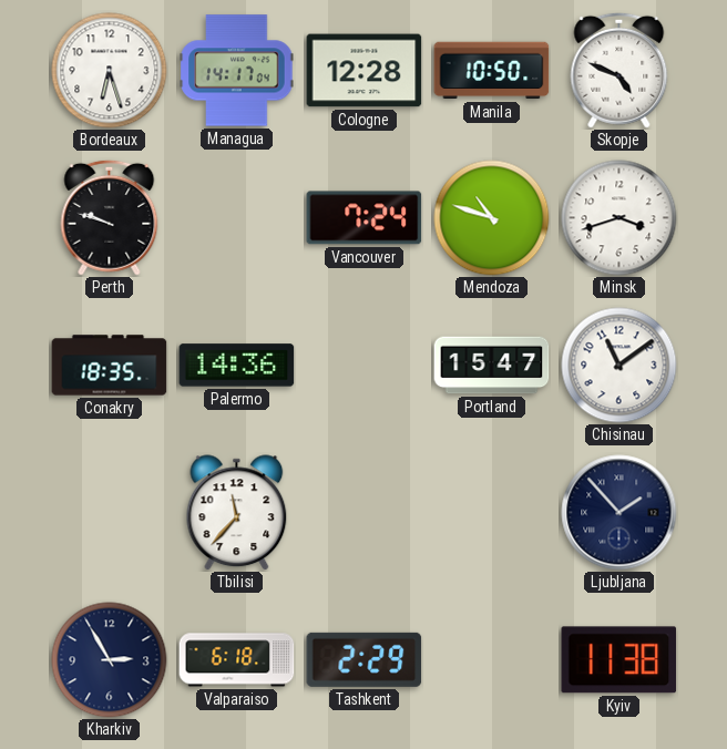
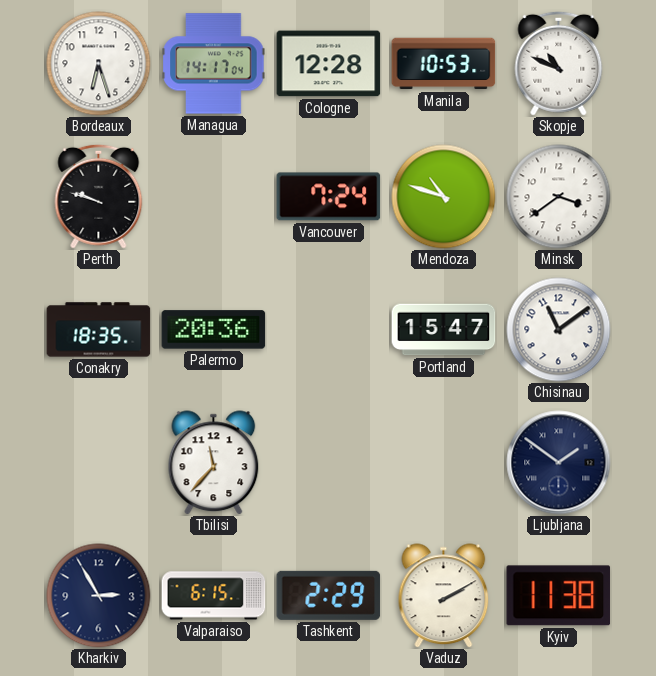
Manila: 10:50 -> 10:53 (444, 64)
Skopje: 4:49 -> 10:49 (559, 63)
Minsk: 3:42 -> 3:39 (559, 197)
Palermo: 14:36 -> 20:36 (214, 330)
Ljubljana: 1:53 -> 1:51 (559, 463)
Valparaiso: 6:18 -> 6:15 (214, 596)
Vaduz: none -> 2:10 (444, 596)
